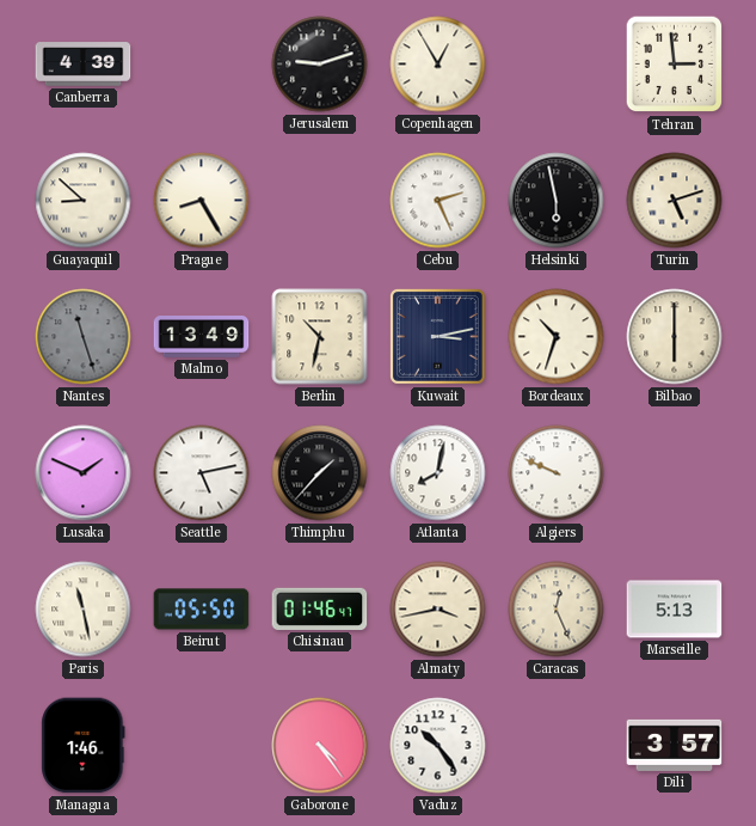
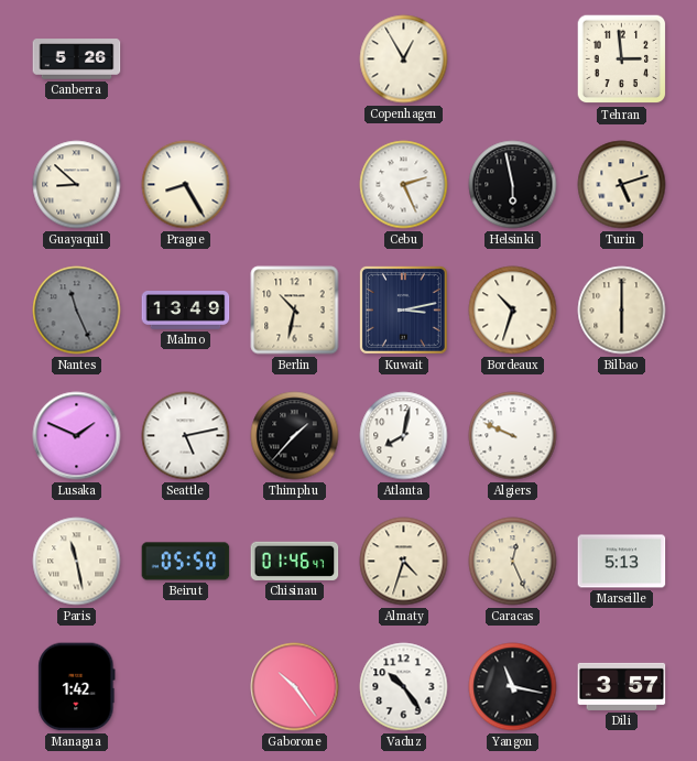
Canberra: 4:39 -> 5:26 (77, 59)
Jerusalem: 9:12 -> none (320, 65)
Nantes: 11:27 -> 11:26 (77, 311)
Almaty: 3:43 -> 4:33 (404, 562)
Managua: 1:46 -> 1:42 (77, 687)
Gaborone: 4:24 -> 10:24 (295, 687)
Yangon: none -> 11:17 (513, 687)
